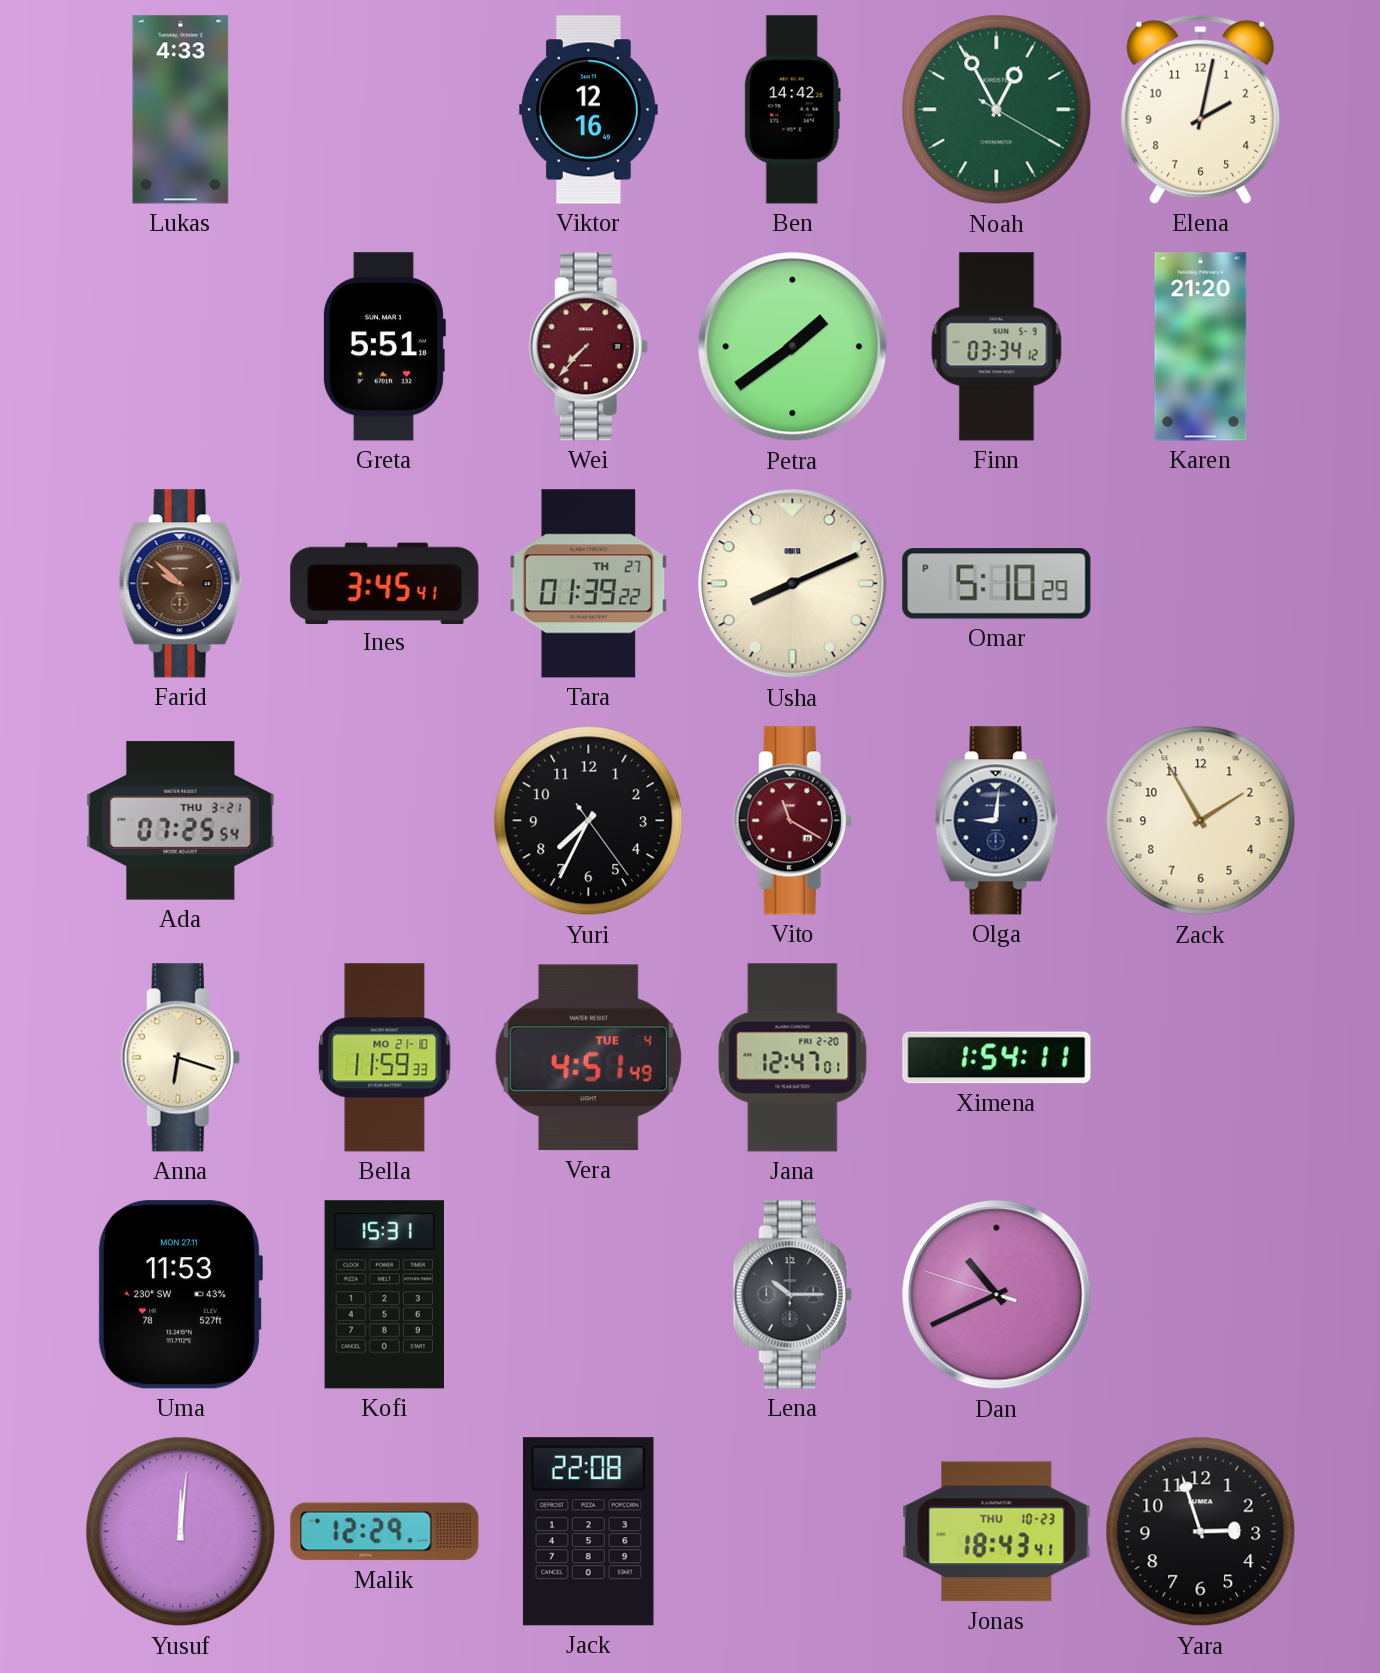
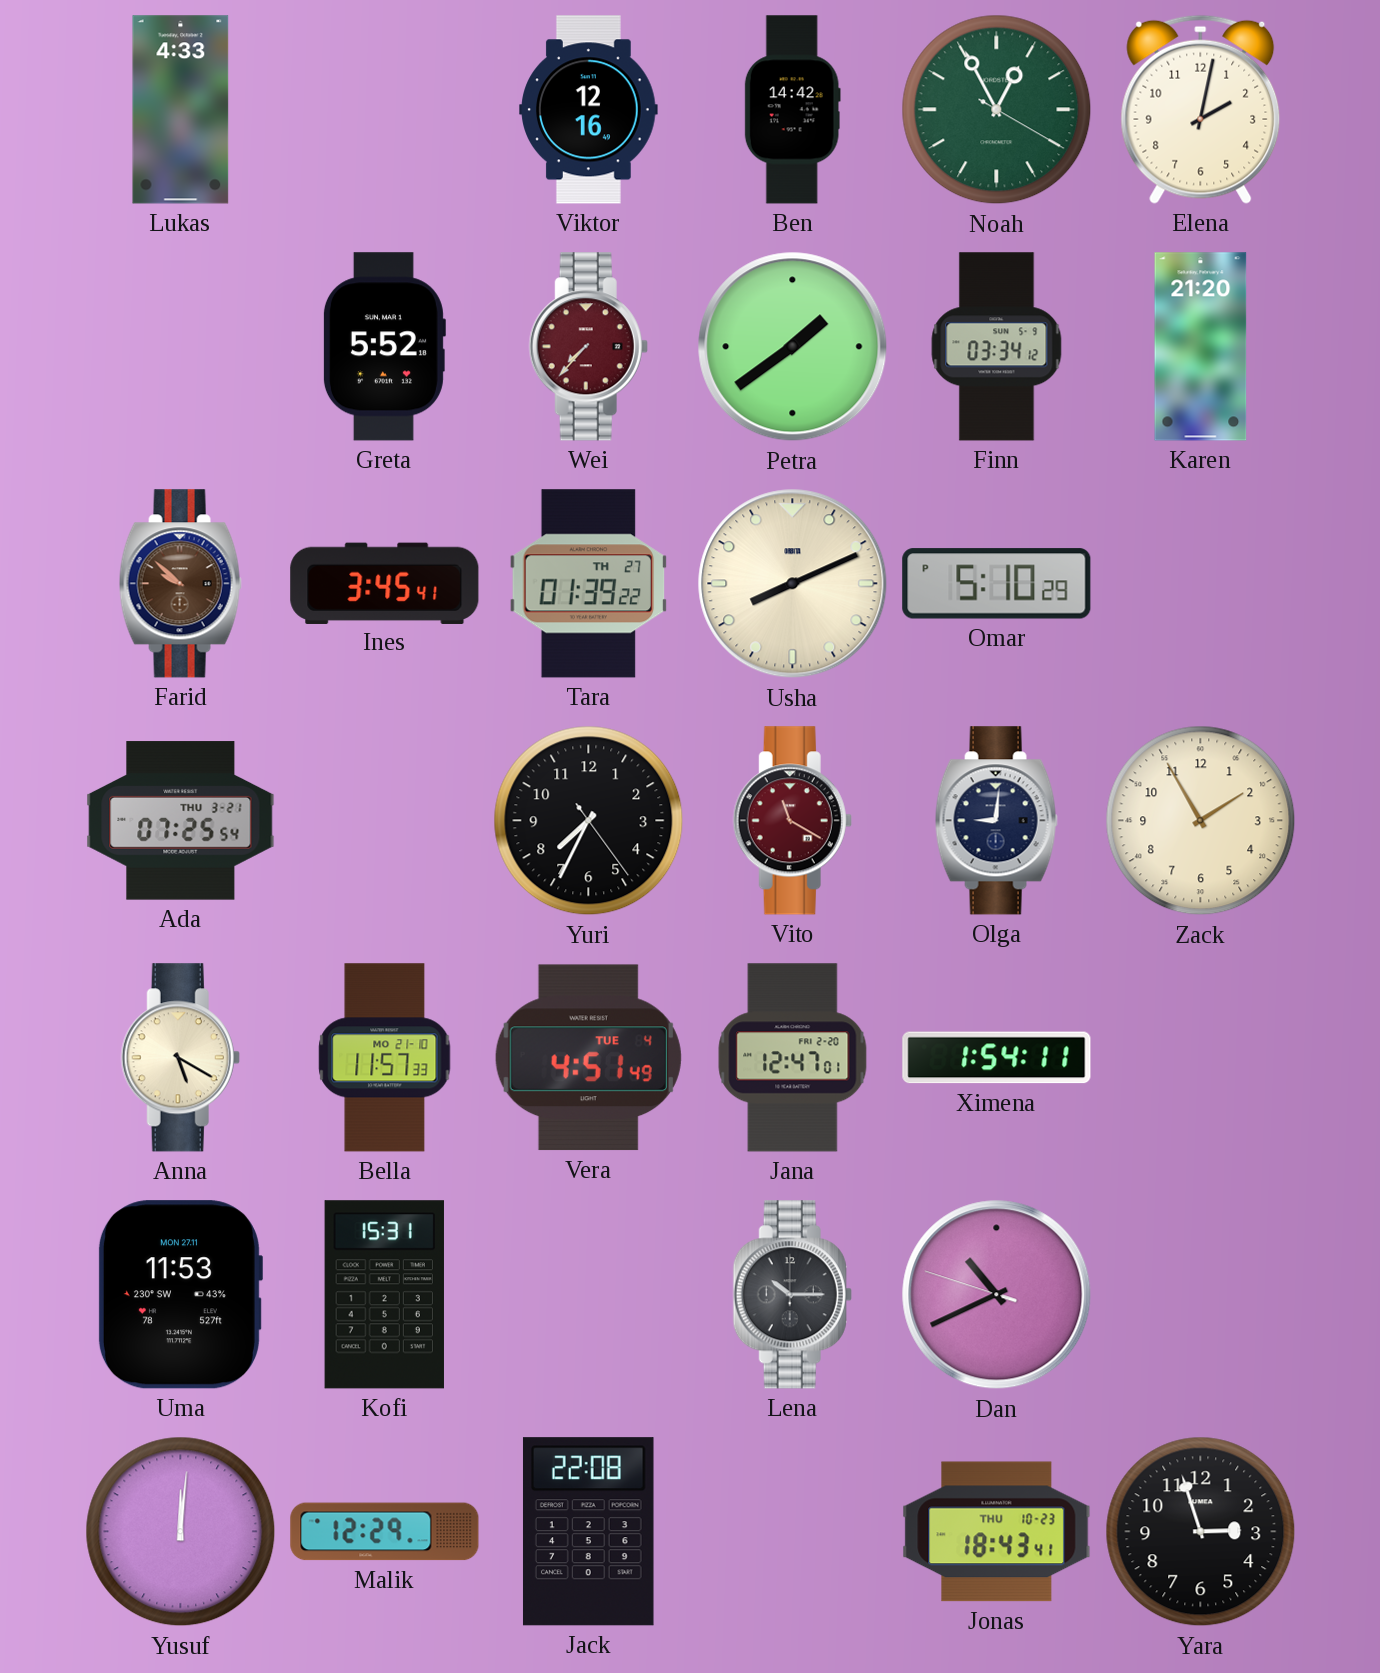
Greta: 5:51 -> 5:52 (384, 347)
Anna: 6:18 -> 5:20 (180, 1058)
Bella: 11:59 -> 11:57 (385, 1058)
